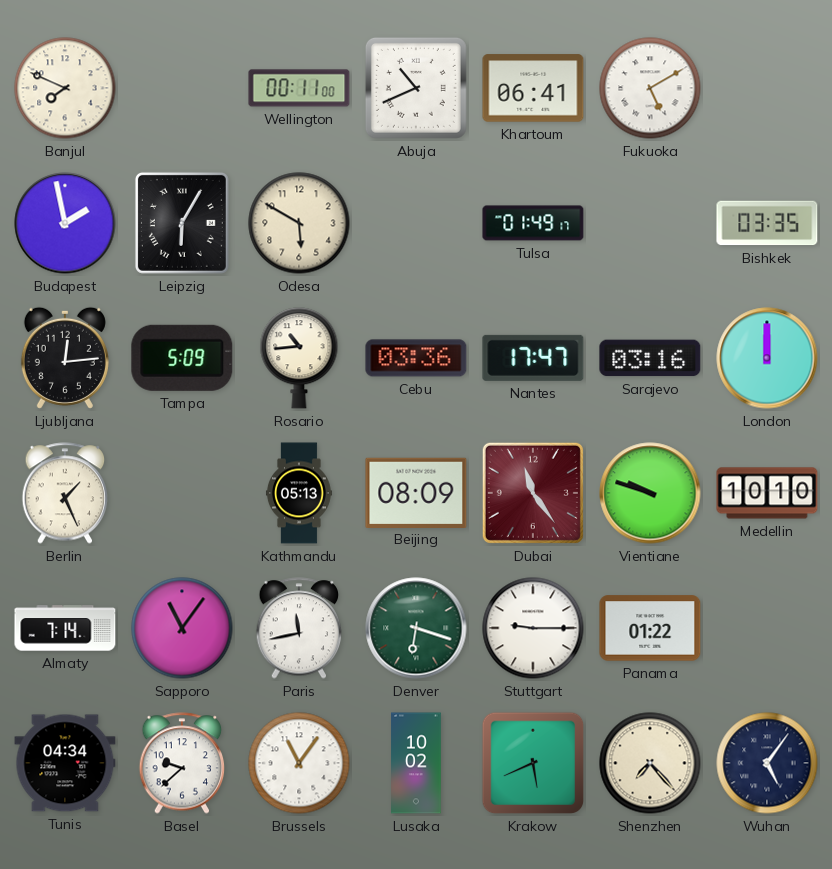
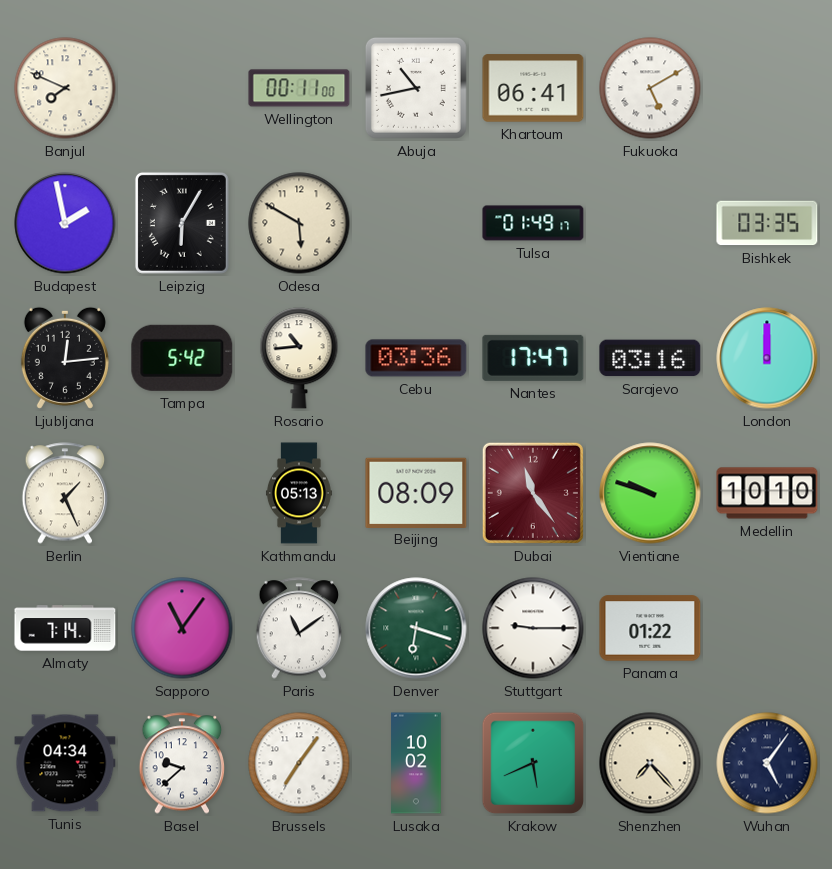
Abuja: 10:41 -> 10:43 (416, 88)
Tampa: 5:09 -> 5:42 (182, 358)
Paris: 11:43 -> 11:09 (299, 628)
Brussels: 11:06 -> 7:06 (299, 763)
